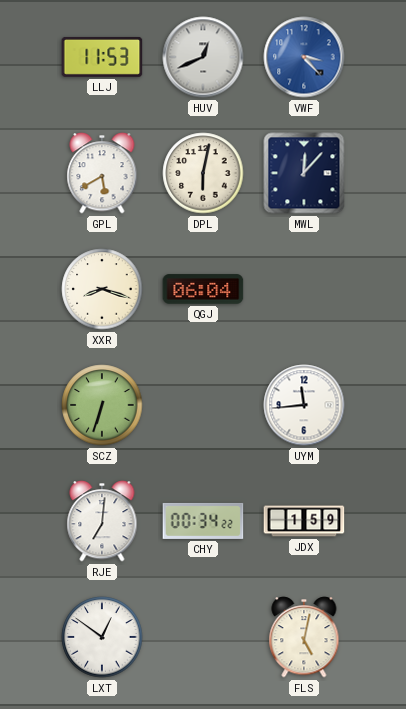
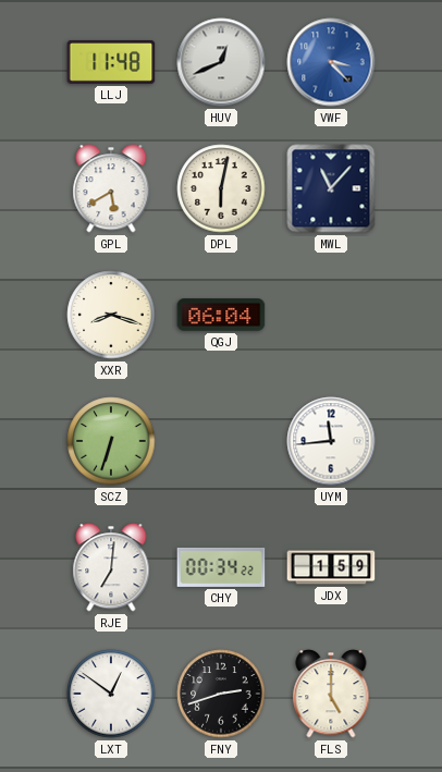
LLJ: 11:53 -> 11:48 (111, 62)
MWL: 12:07 -> 11:07 (331, 188)
FNY: none -> 2:42 (221, 694)
FLS: 5:02 -> 5:00 (331, 694)
